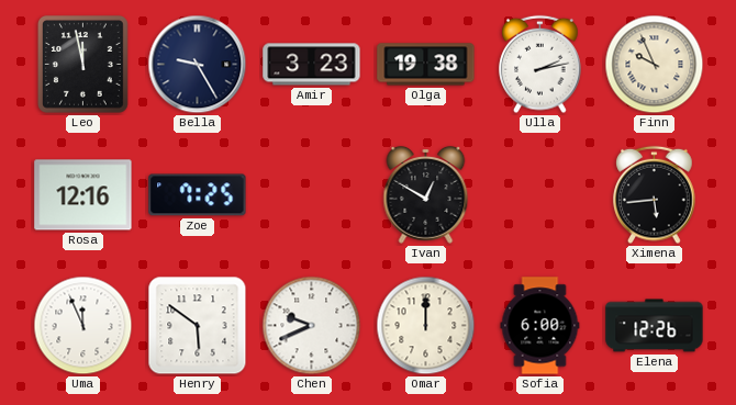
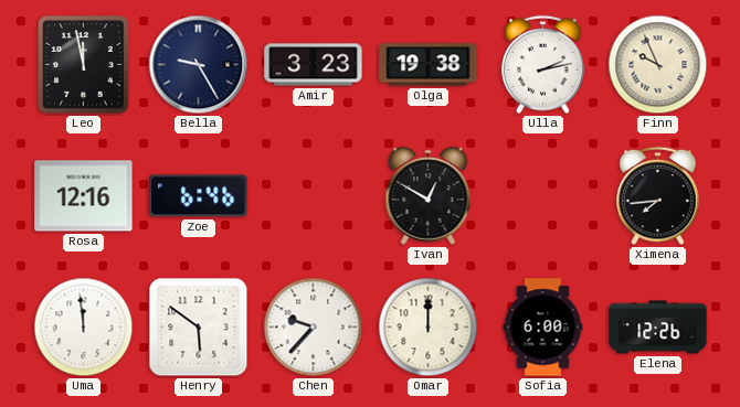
Zoe: 7:25 -> 6:46 (199, 196)
Ximena: 5:44 -> 7:44 (658, 196)
Uma: 11:56 -> 11:59 (84, 328)
Chen: 9:41 -> 9:37 (314, 328)
